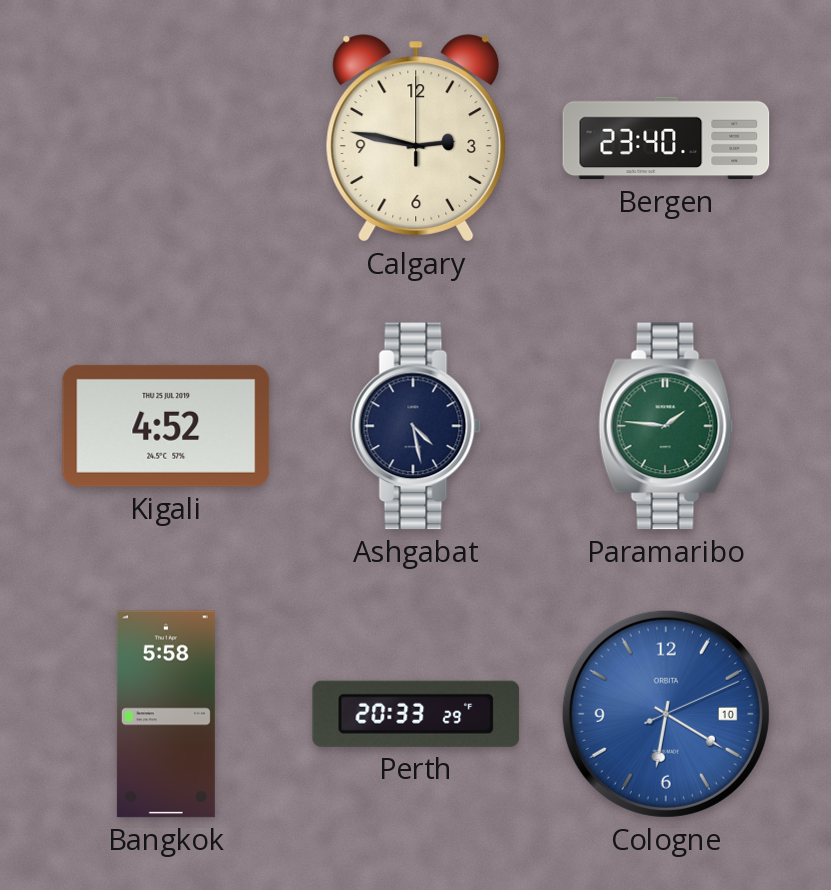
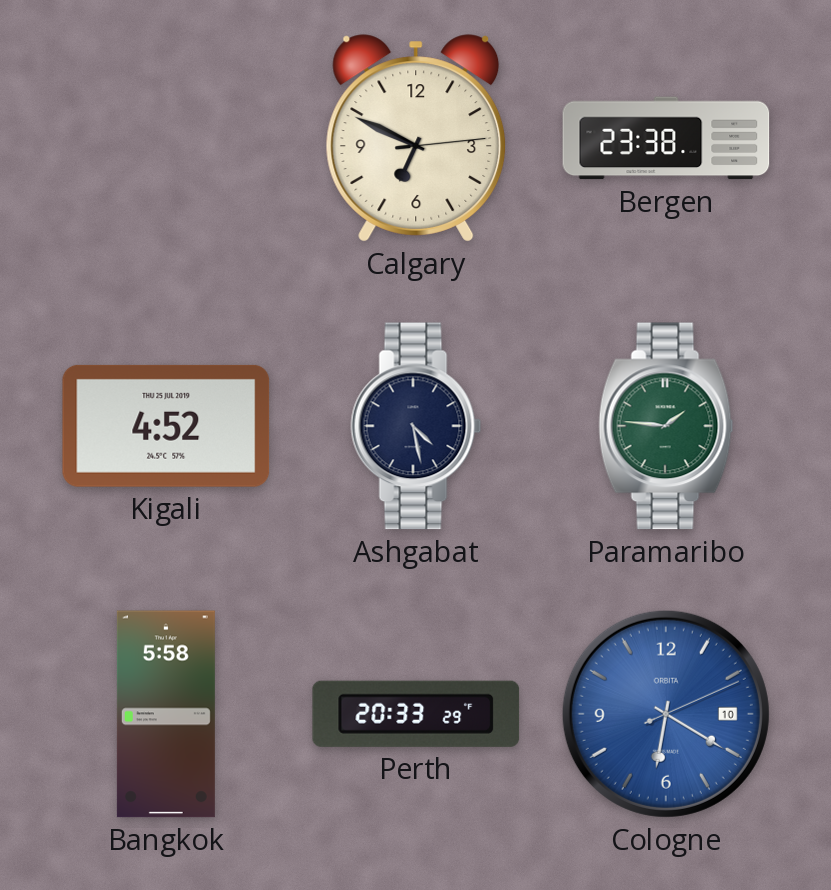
Calgary: 2:47 -> 6:49 (416, 138)
Bergen: 23:40 -> 23:38 (666, 138)
